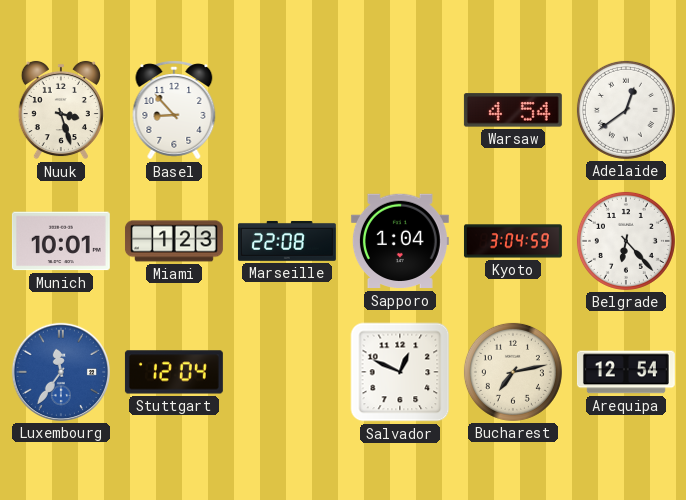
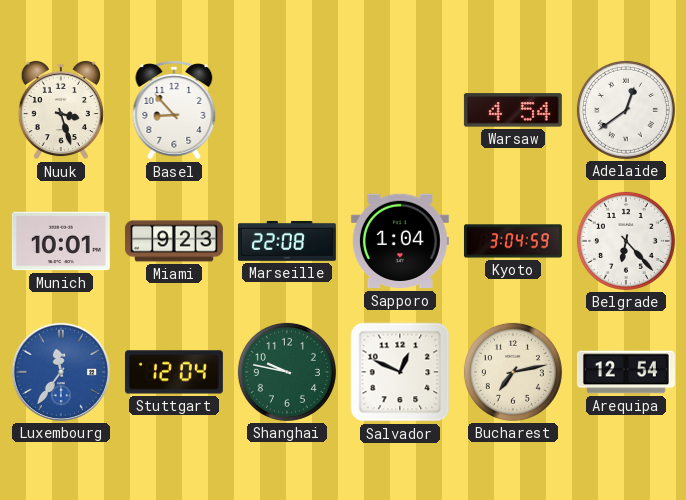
Miami: 1:23 -> 9:23 (174, 241)
Shanghai: none -> 9:47 (287, 372)
